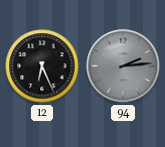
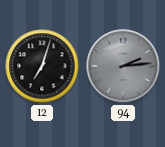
12: 6:26 -> 7:03 (42, 66)
